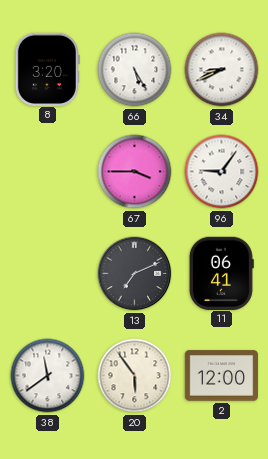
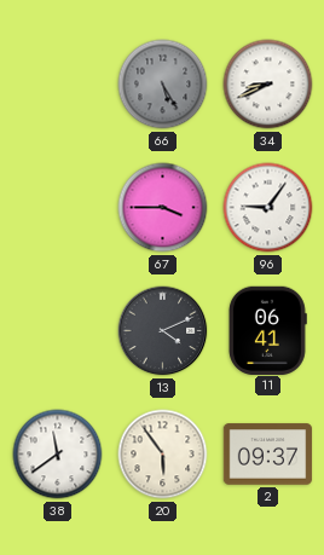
8: 3:20 -> none (47, 69)
66 dial: white -> grey (163, 85)
13: 7:11 -> 4:11 (163, 331)
2: 12:00 -> 09:37 (268, 455)
